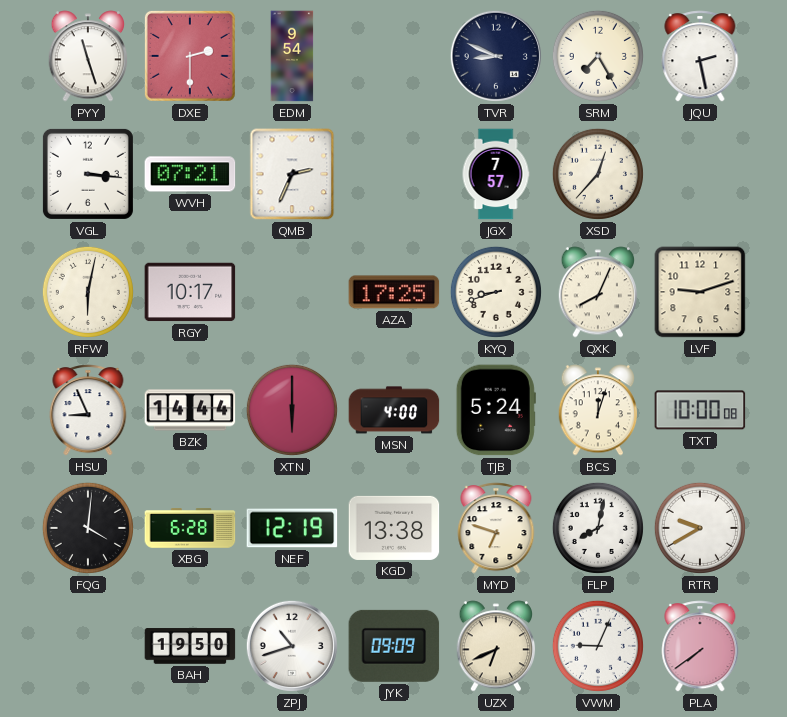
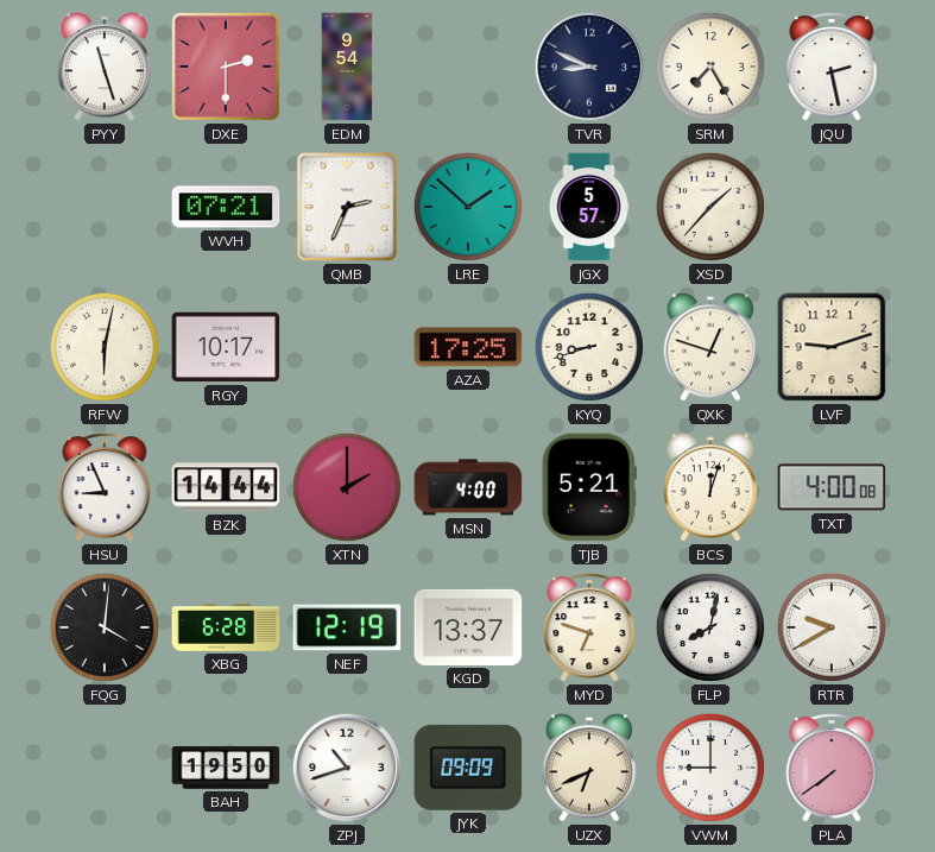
VGL: 3:16 -> none (88, 174)
LRE: none -> 1:52 (468, 207)
JGX: 7:57 -> 5:57 (589, 207)
XSD: 12:37 -> 1:37 (710, 207)
QXK: 8:04 -> 12:48 (710, 347)
XTN: 6:00 -> 2:00 (347, 487)
TJB: 5:24 -> 5:21 (589, 487)
TXT: 10:00 -> 4:00 (832, 487)
KGD: 13:38 -> 13:37 (468, 627)
VWM: 9:04 -> 9:00 (710, 768)
